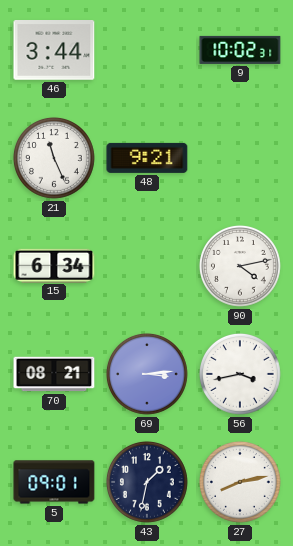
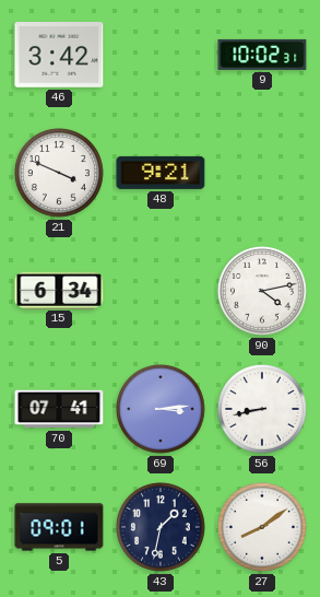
46: 3:44 -> 3:42 (59, 56)
21: 11:26 -> 3:49 (59, 173)
70: 08:21 -> 07:41 (59, 409)
56: 3:43 -> 8:43 (262, 409)
27: 8:13 -> 8:09 (262, 527)
